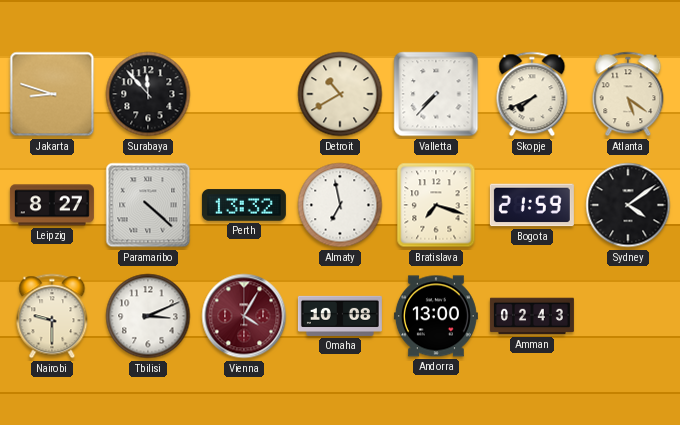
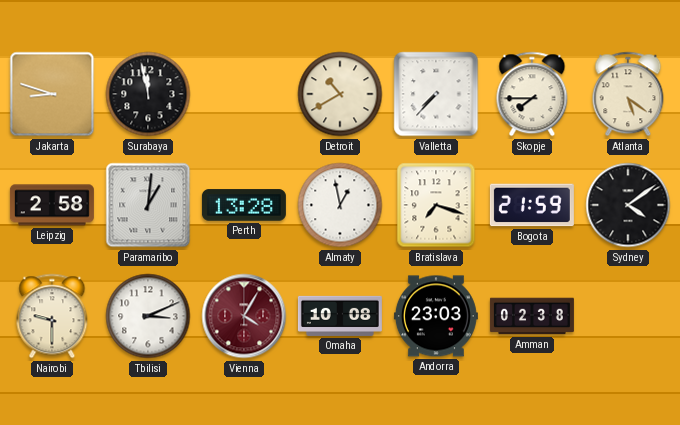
Surabaya: 11:53 -> 11:58 (148, 94)
Skopje: 7:41 -> 7:45 (532, 94)
Leipzig: 8:27 -> 2:58 (52, 205)
Paramaribo: 4:22 -> 1:01 (148, 205)
Perth: 13:32 -> 13:28 (244, 205)
Almaty: 6:58 -> 12:58 (340, 205)
Andorra: 13:00 -> 23:03 (436, 316)
Amman: 02:43 -> 02:38 (532, 316)
